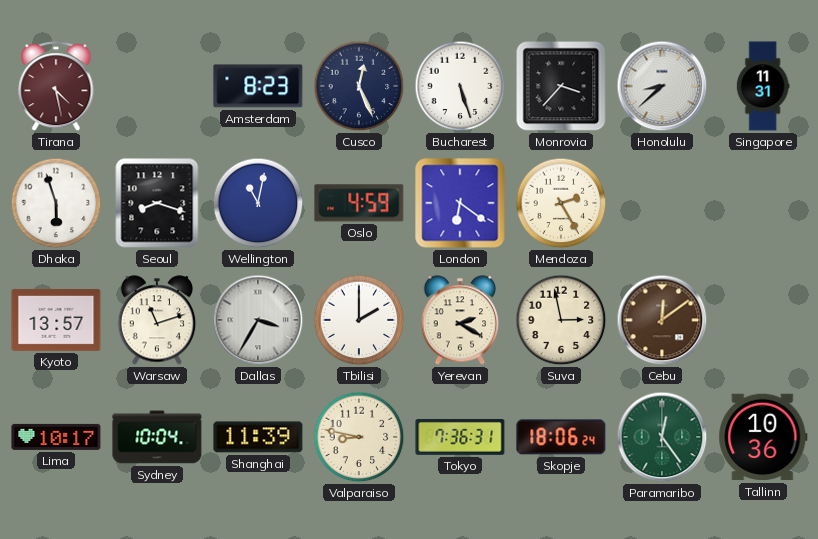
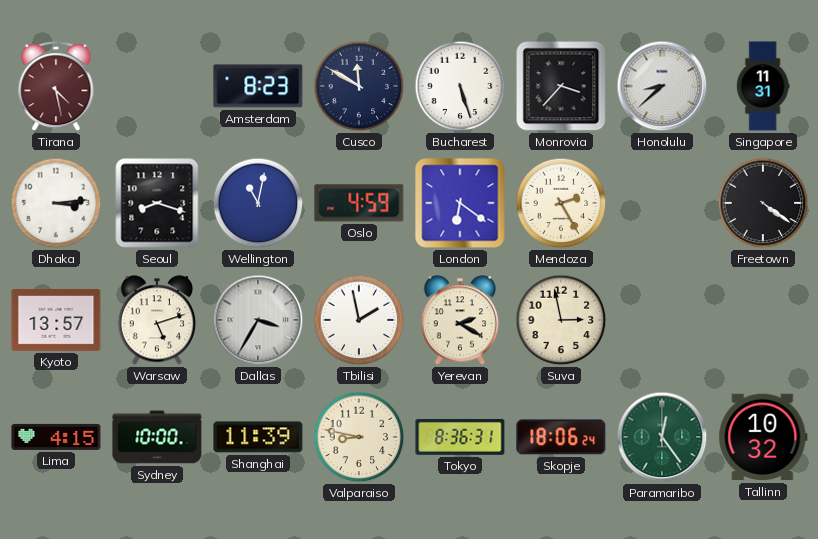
Cusco: 12:26 -> 11:50 (359, 86)
Dhaka: 5:57 -> 3:14 (56, 203)
Freetown: none -> 4:21 (763, 203)
Warsaw: 11:12 -> 5:12 (157, 320)
Tbilisi: 2:00 -> 1:58 (359, 320)
Cebu: 12:09 -> none (662, 320)
Lima: 10:17 -> 4:15 (56, 437)
Sydney: 10:04 -> 10:00 (157, 437)
Tokyo: 7:36 -> 8:36 (460, 437)
Tallinn: 10:36 -> 10:32 (763, 437)
